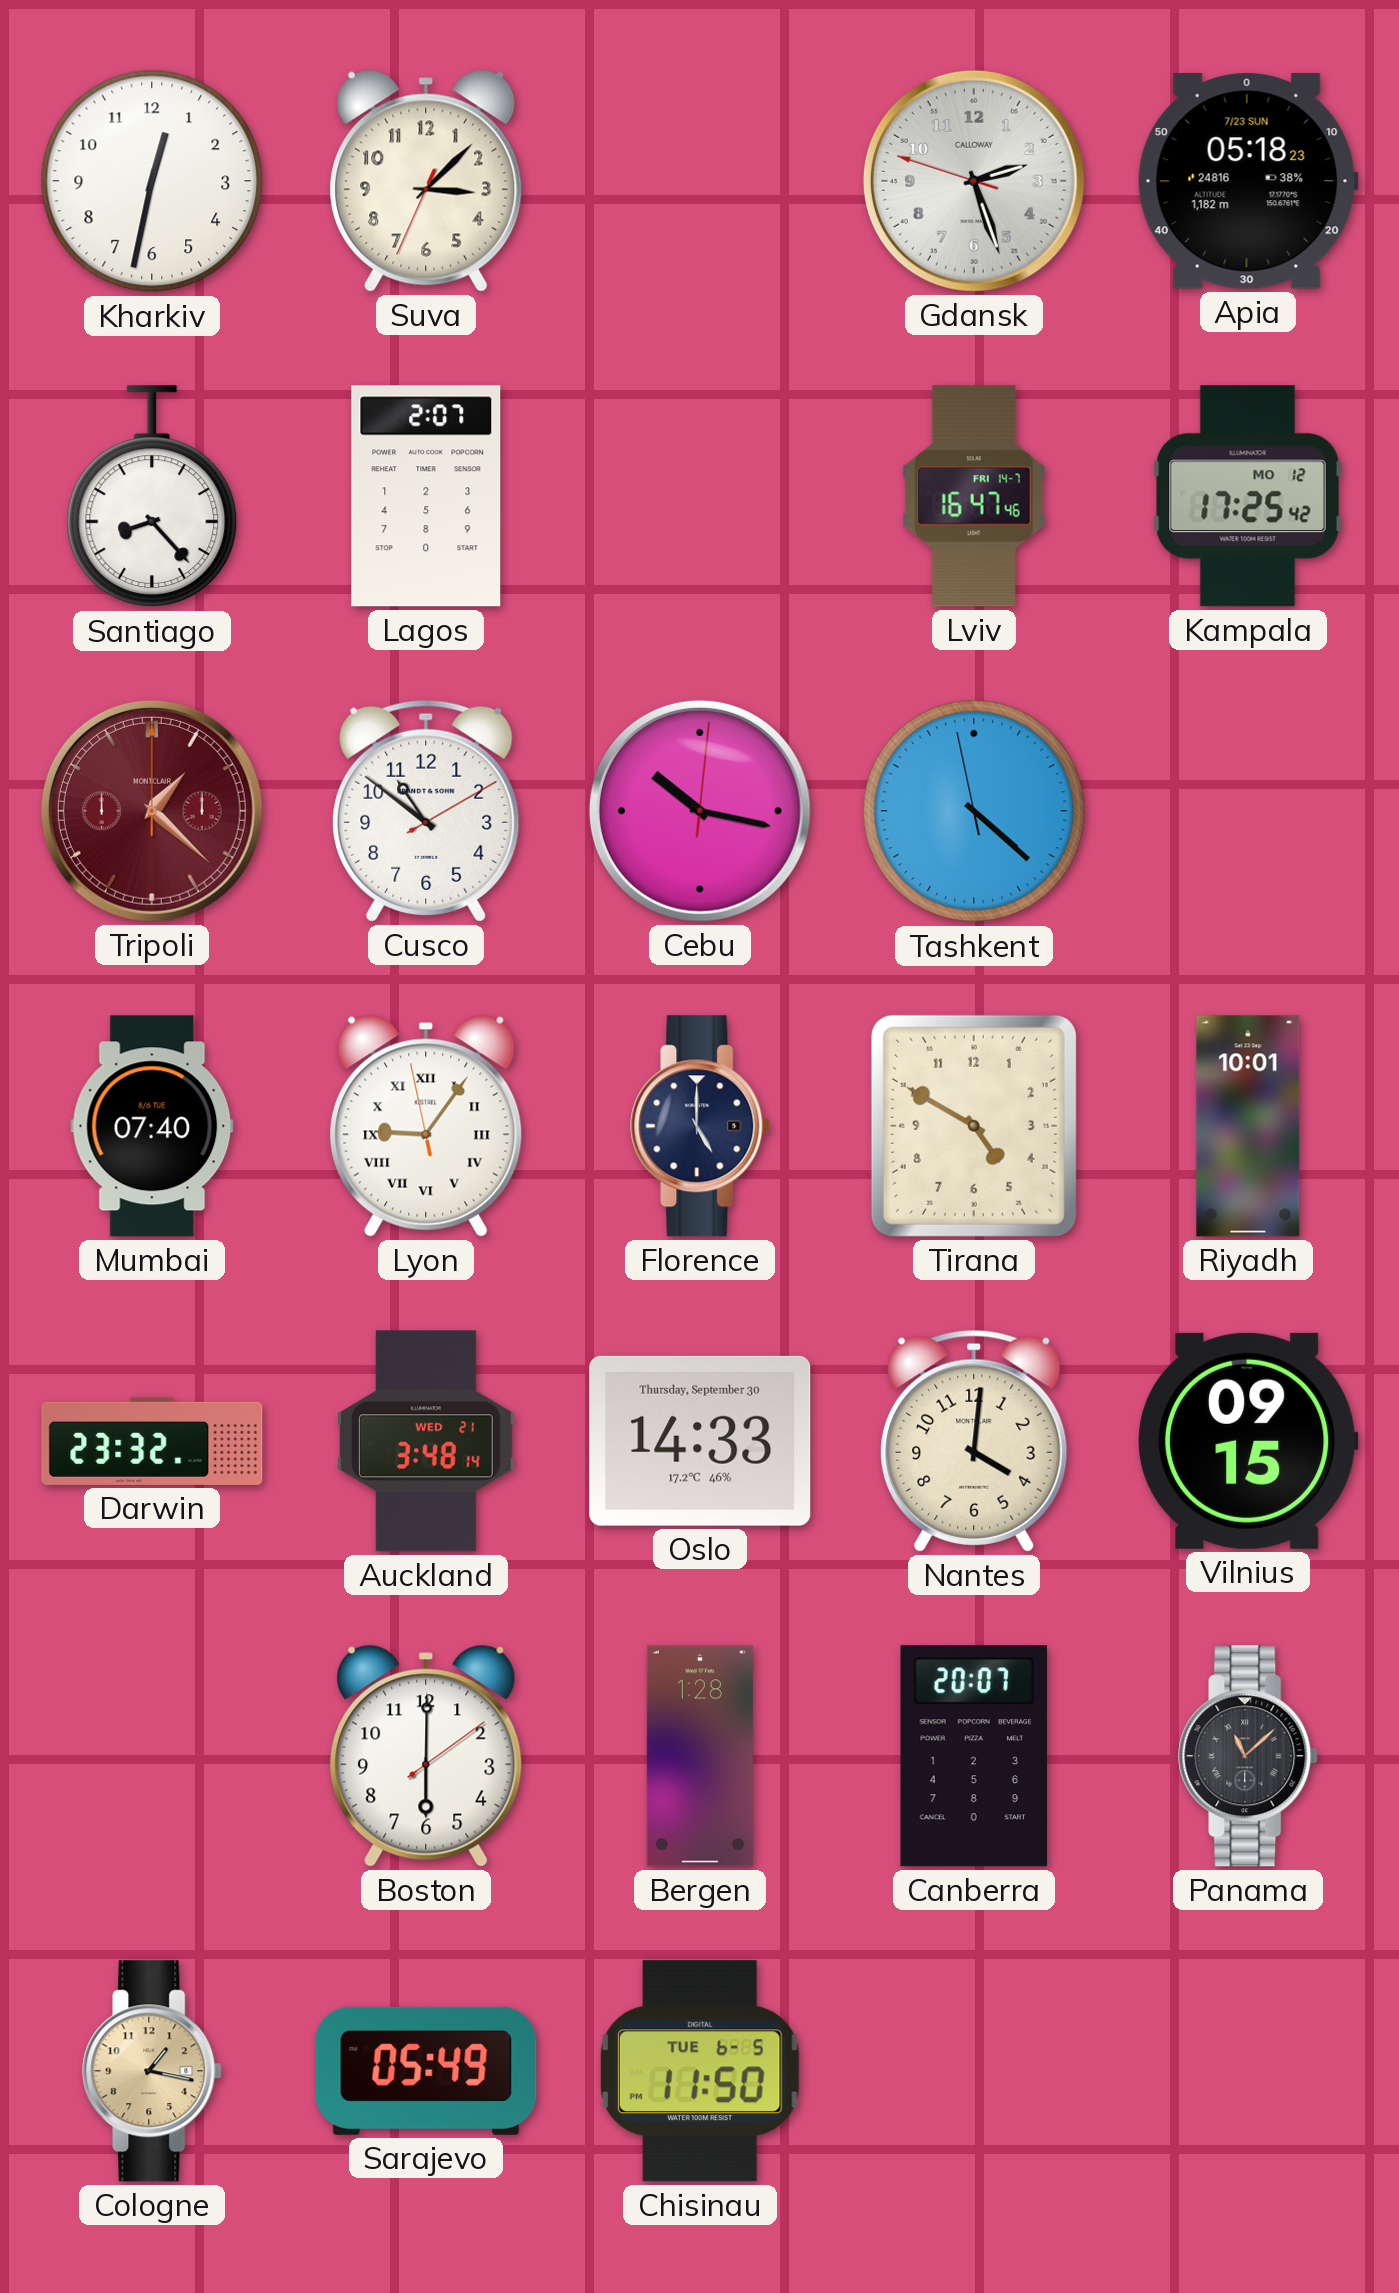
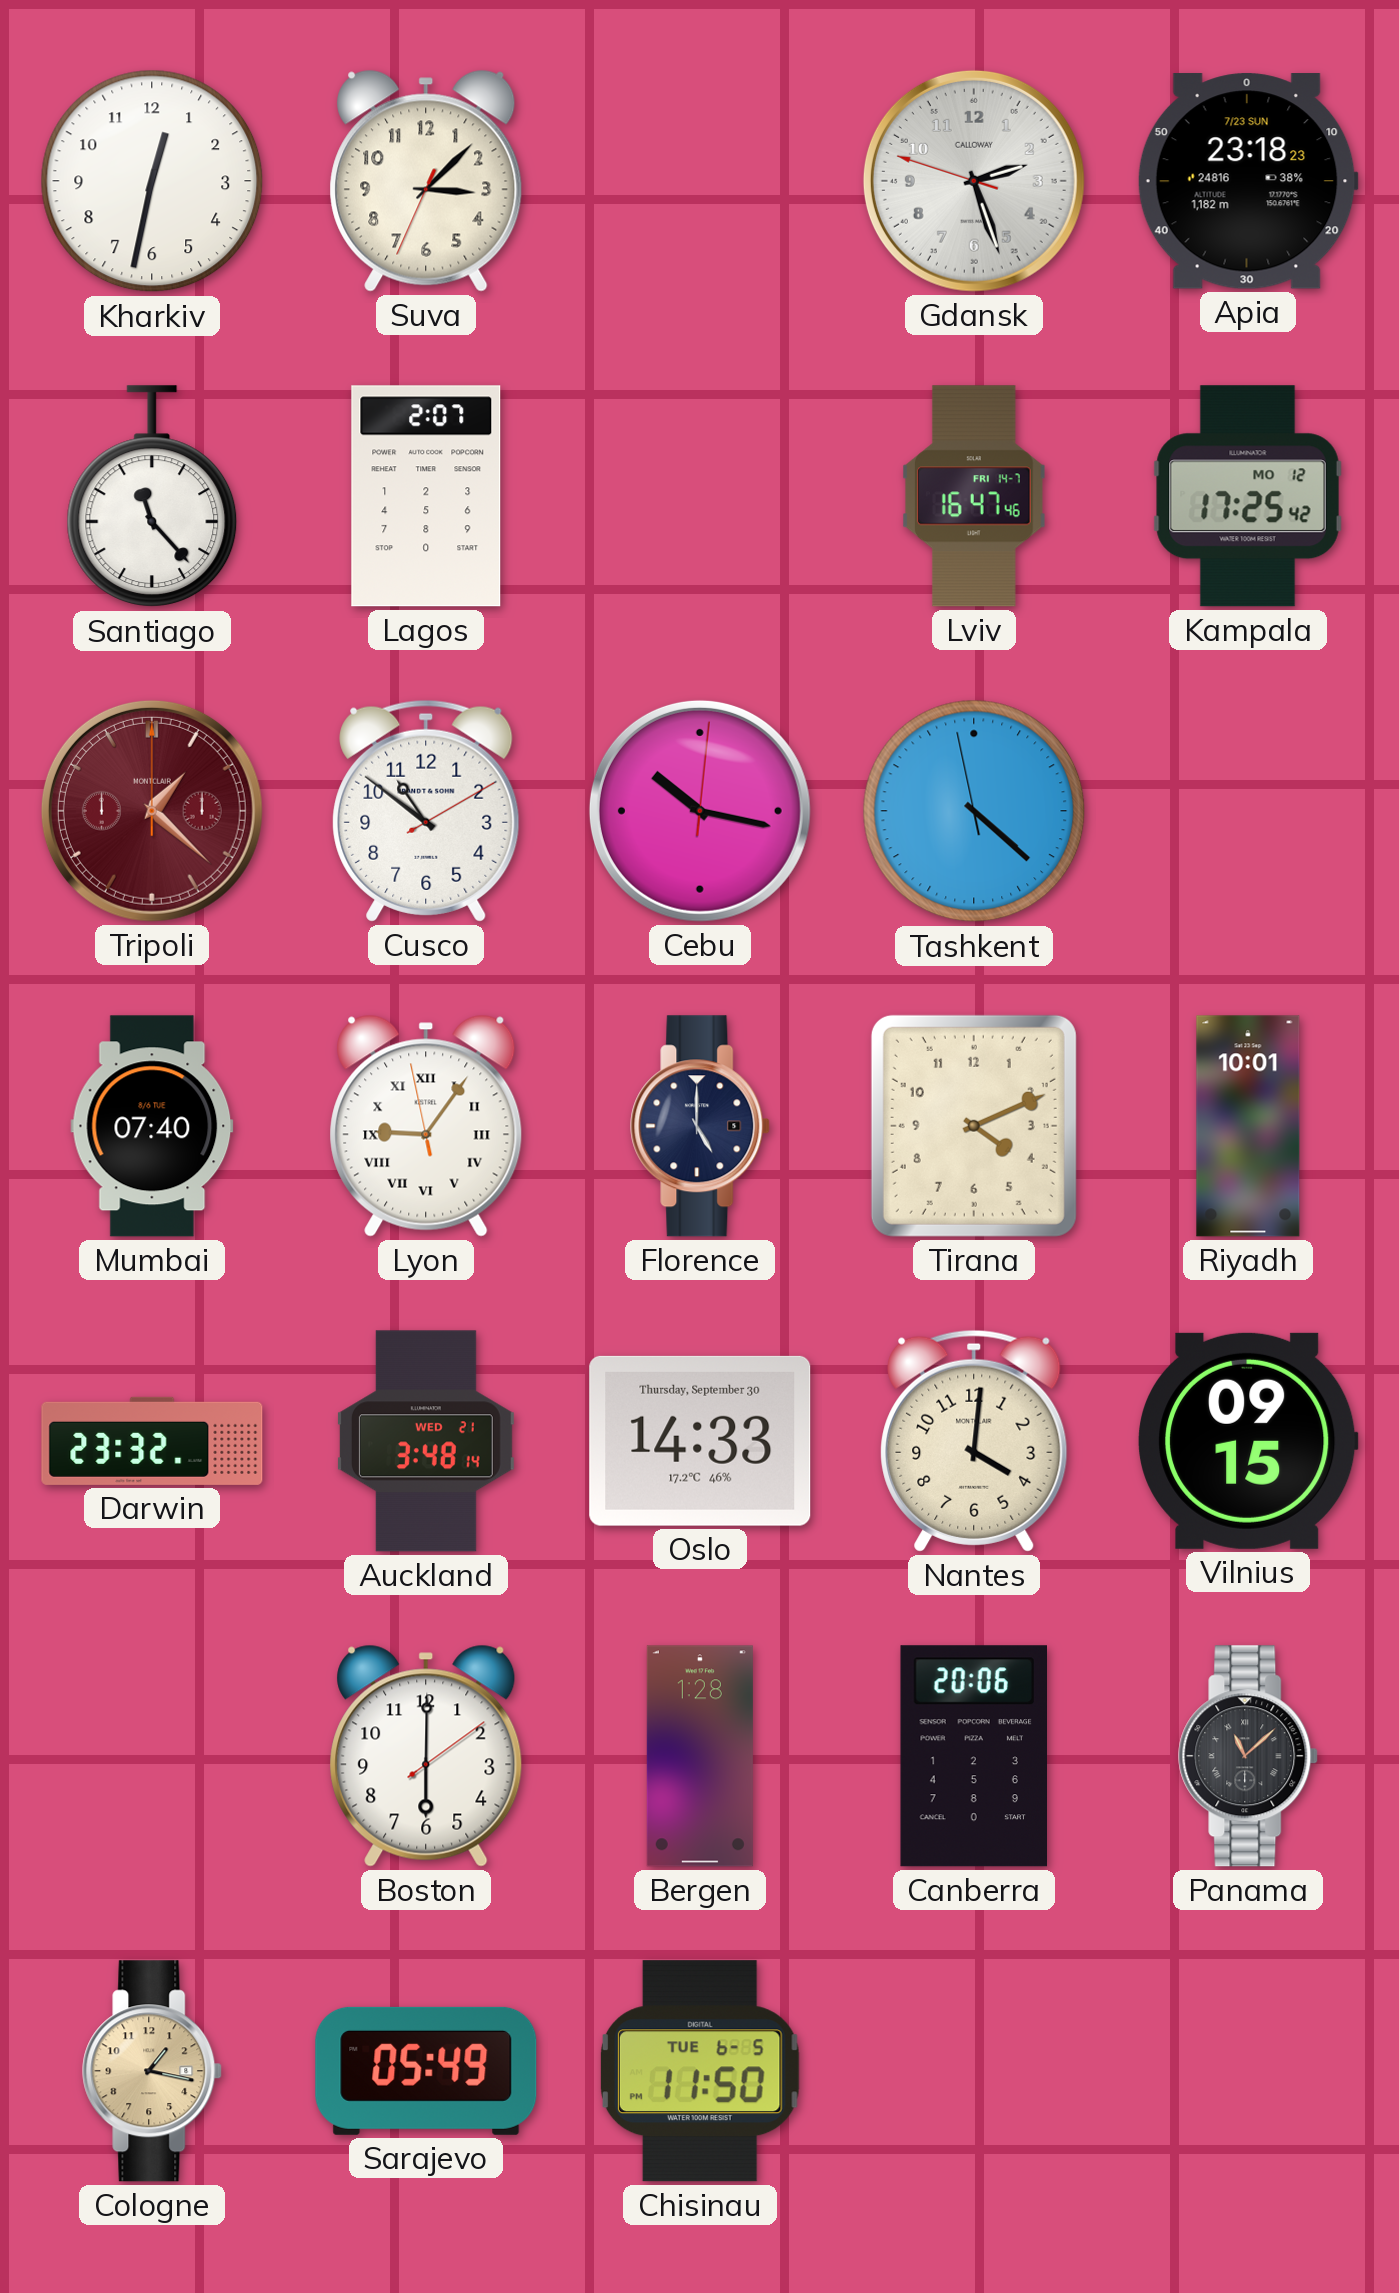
Apia: 05:18 -> 23:18 (1248, 181)
Santiago: 8:23 -> 11:23 (152, 497)
Tirana: 4:50 -> 4:11 (974, 1126)
Canberra: 20:07 -> 20:06 (973, 1756)
